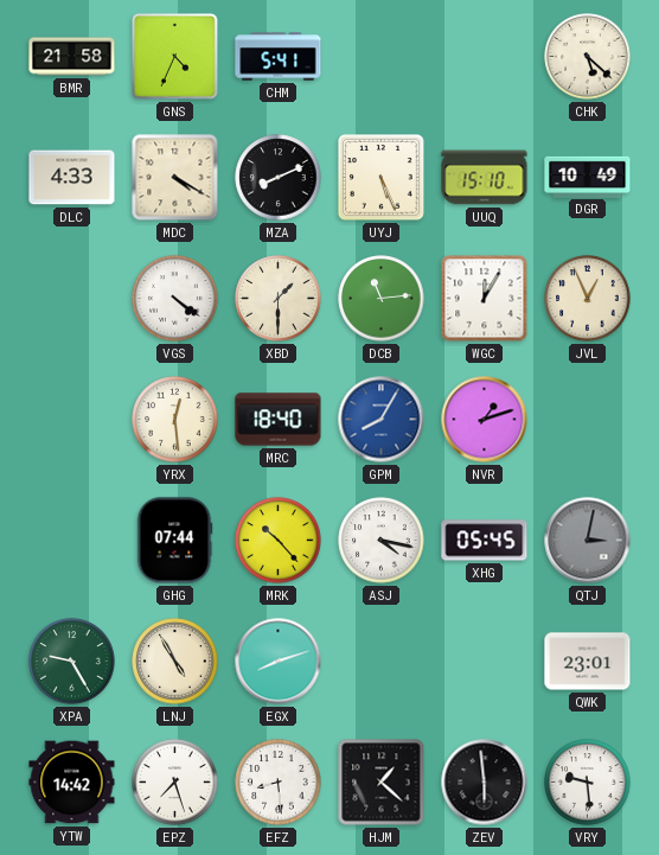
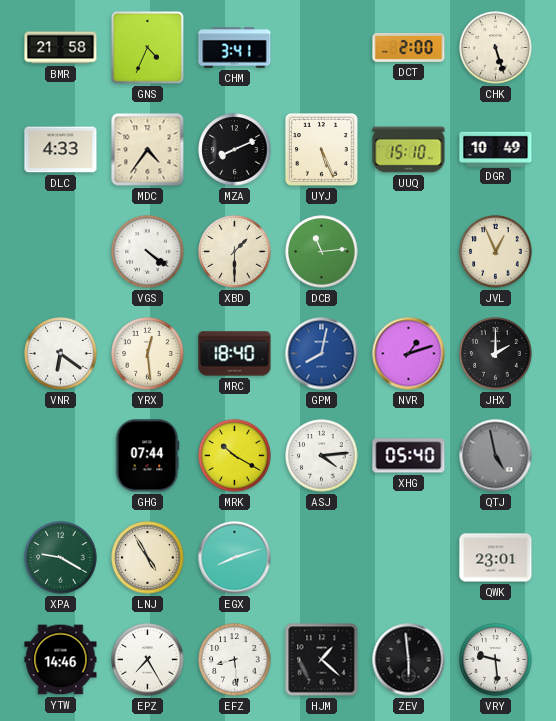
CHM: 5:41 -> 3:41 (235, 48)
DCT: none -> 2:00 (409, 48)
CHK: 5:22 -> 5:27 (496, 48)
MDC: 4:20 -> 4:36 (148, 150)
WGC: 12:05 -> none (485, 299)
VNR: none -> 6:21 (61, 354)
GPM: 8:05 -> 8:02 (322, 354)
JHX: none -> 2:00 (496, 354)
MRK: 10:23 -> 10:20 (235, 456)
ASJ: 4:17 -> 4:14 (322, 456)
XHG: 05:45 -> 05:40 (409, 456)
QTJ: 3:02 -> 4:58 (496, 456)
XPA: 9:25 -> 9:20 (61, 558)
YTW: 14:42 -> 14:46 (61, 660)
EPZ: 7:27 -> 7:25 (148, 660)
